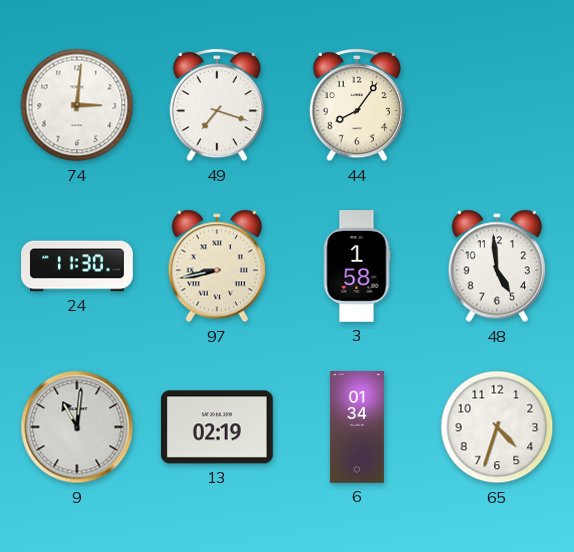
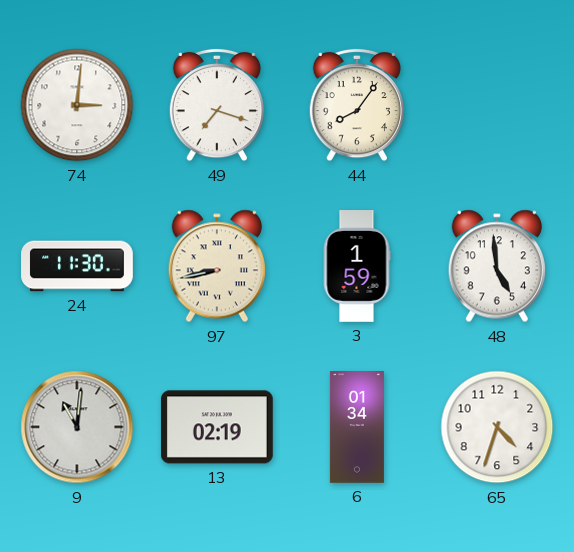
3: 1:58 -> 1:59 (357, 266)
